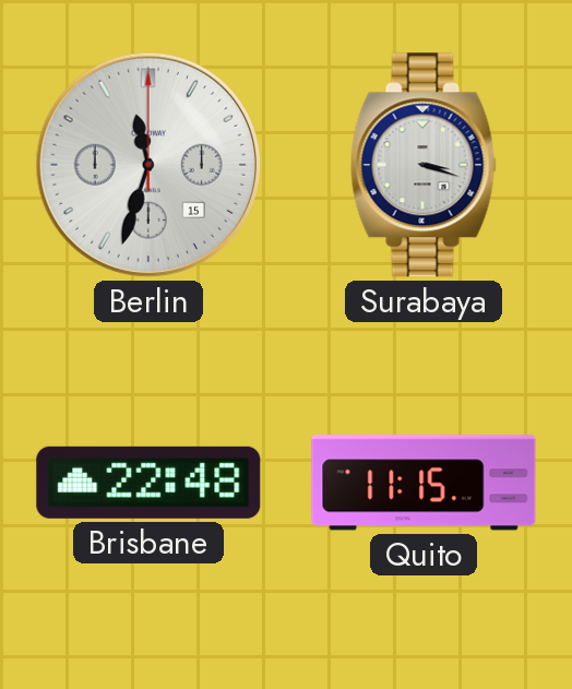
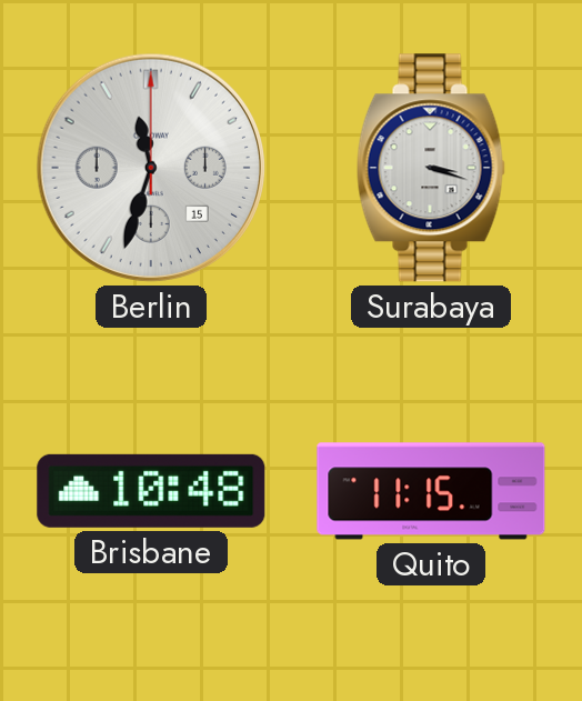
Brisbane: 22:48 -> 10:48 (151, 491)
